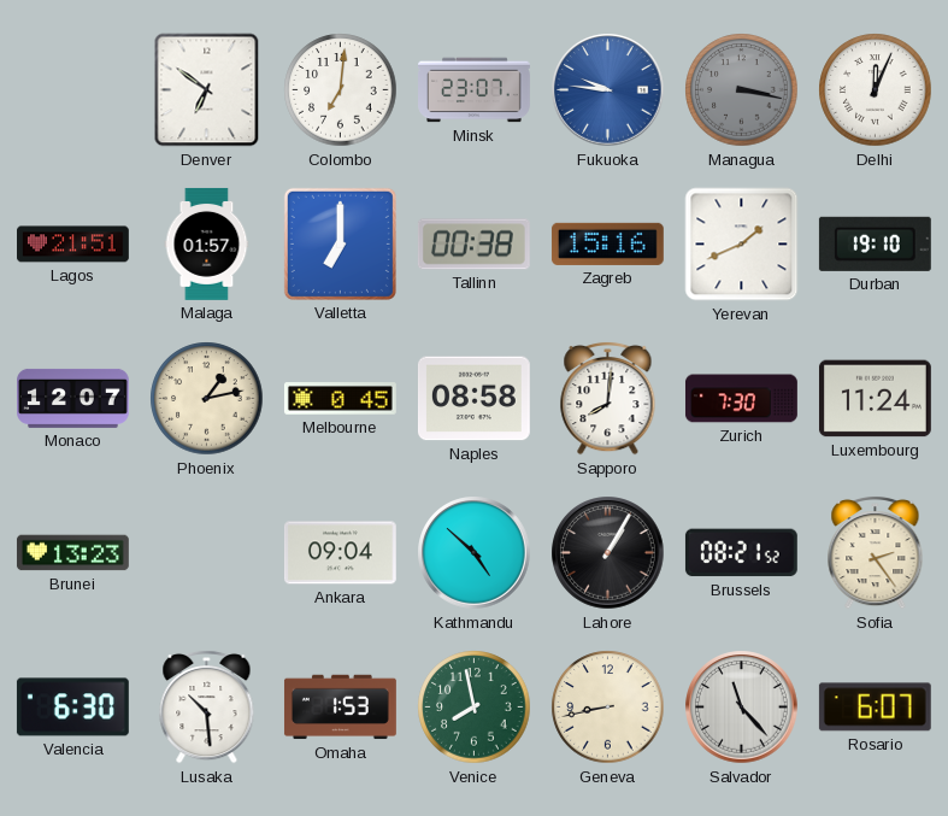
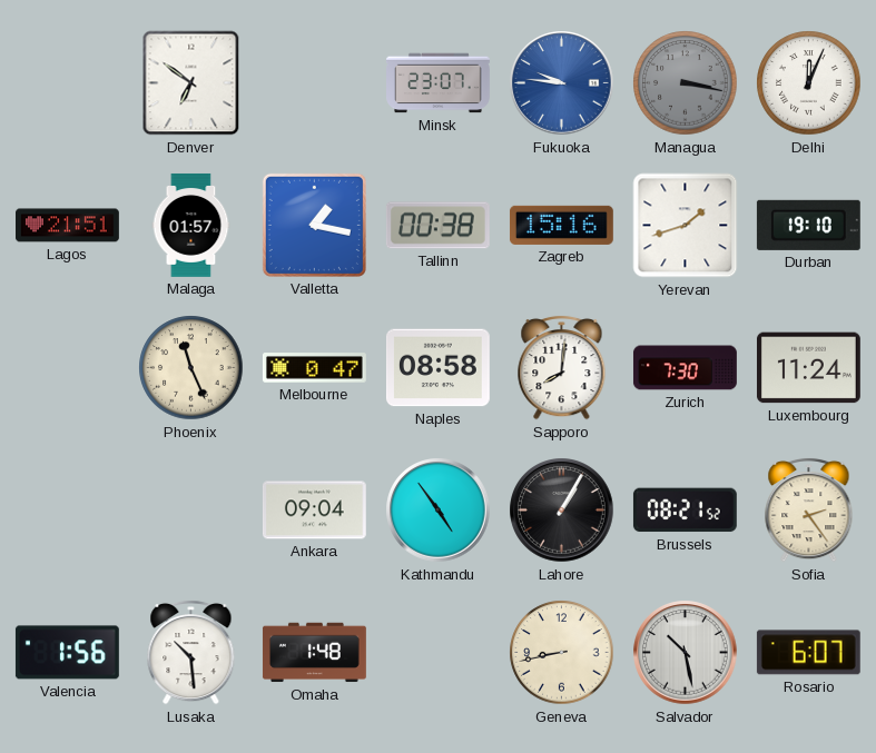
Colombo: 7:01 -> none (341, 90)
Valletta: 7:00 -> 1:17 (314, 225)
Yerevan: 1:41 -> 1:42 (686, 226)
Monaco: 12:07 -> none (73, 398)
Phoenix: 1:13 -> 11:26 (191, 368)
Melbourne: 0:45 -> 0:47 (314, 368)
Brunei: 13:23 -> none (72, 553)
Kathmandu: 4:52 -> 4:54 (439, 511)
Valencia: 6:30 -> 1:56 (67, 653)
Omaha: 1:53 -> 1:48 (314, 653)
Venice: 7:58 -> none (475, 708)
Salvador: 11:23 -> 10:28 (686, 653)
